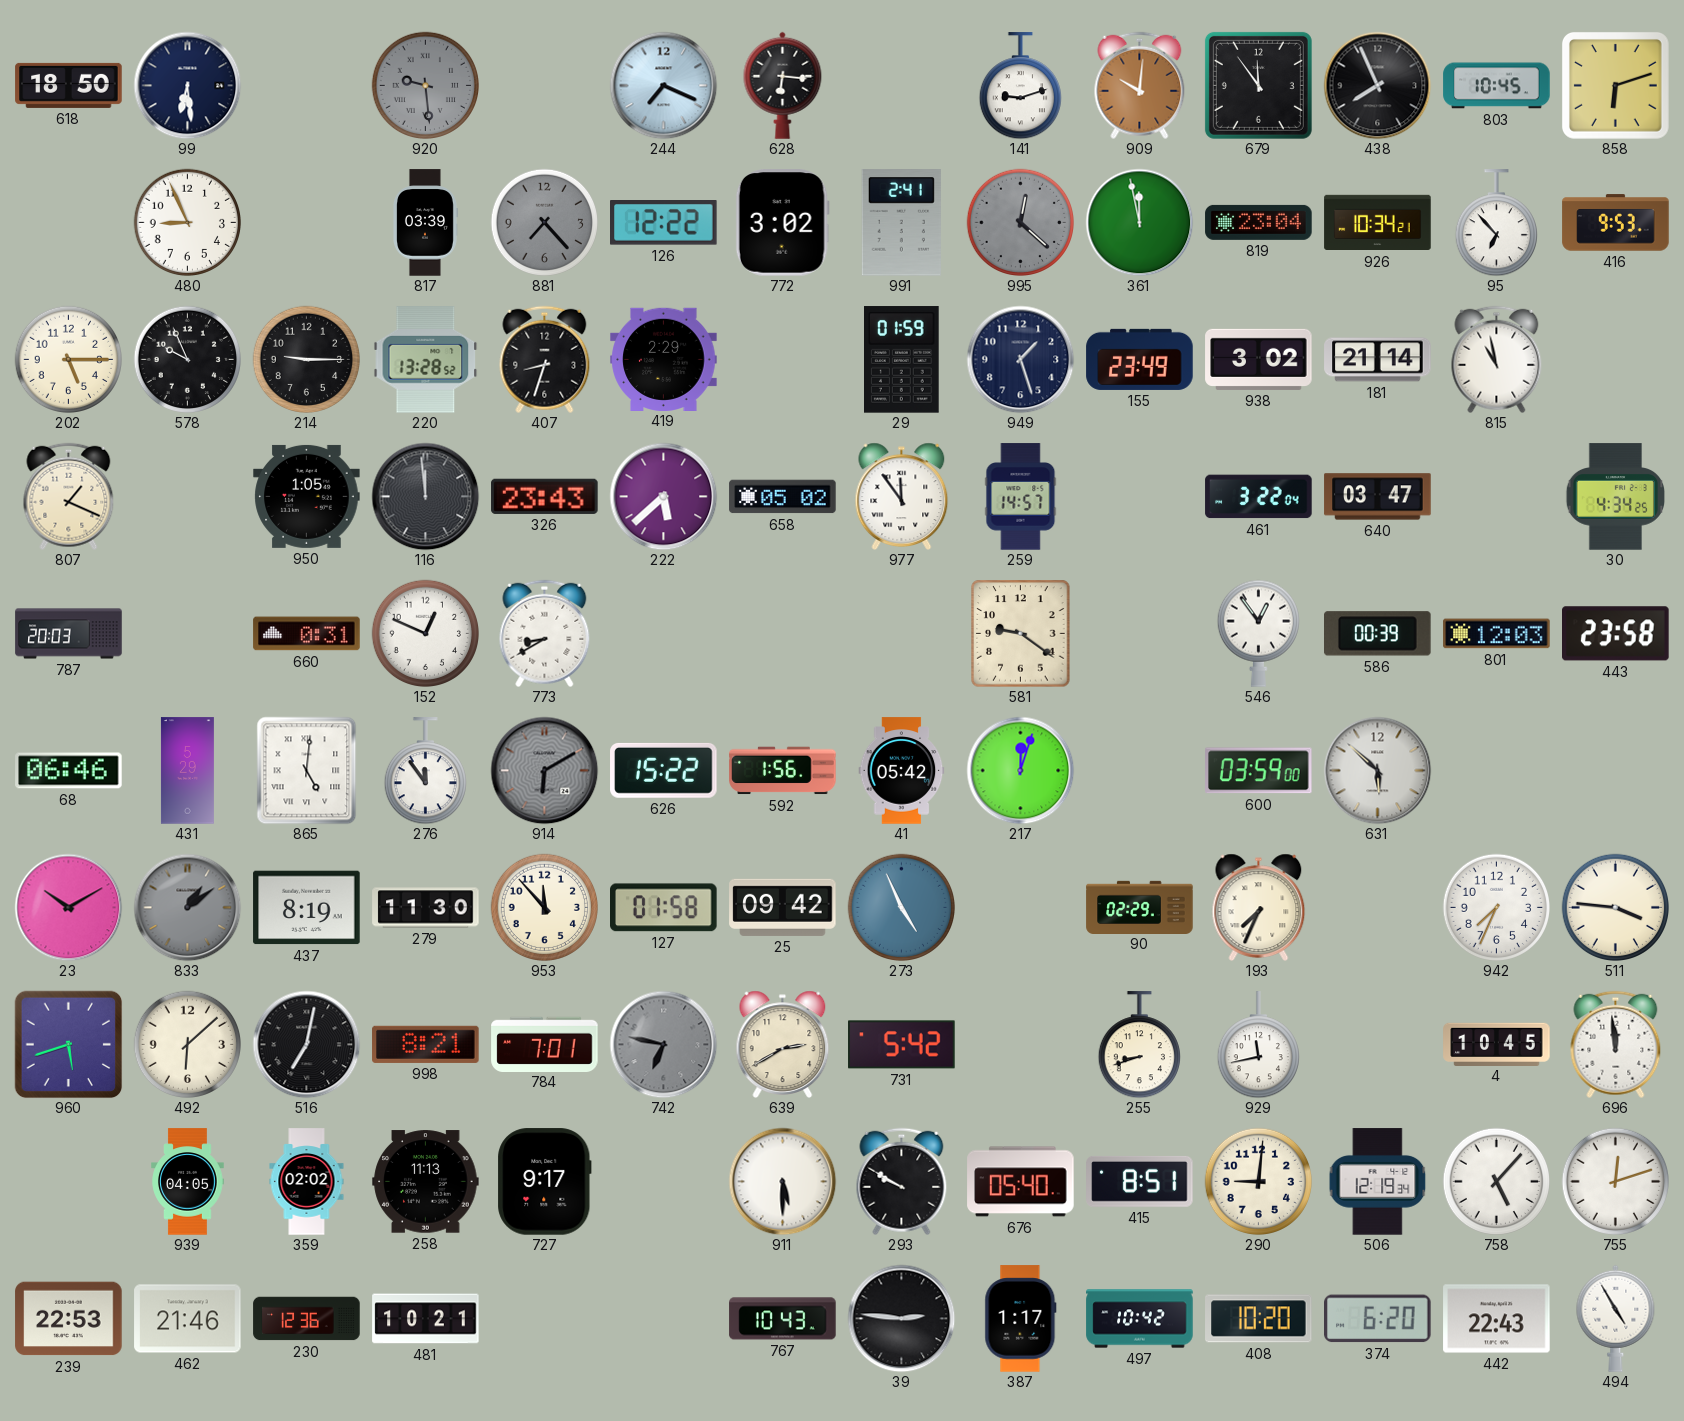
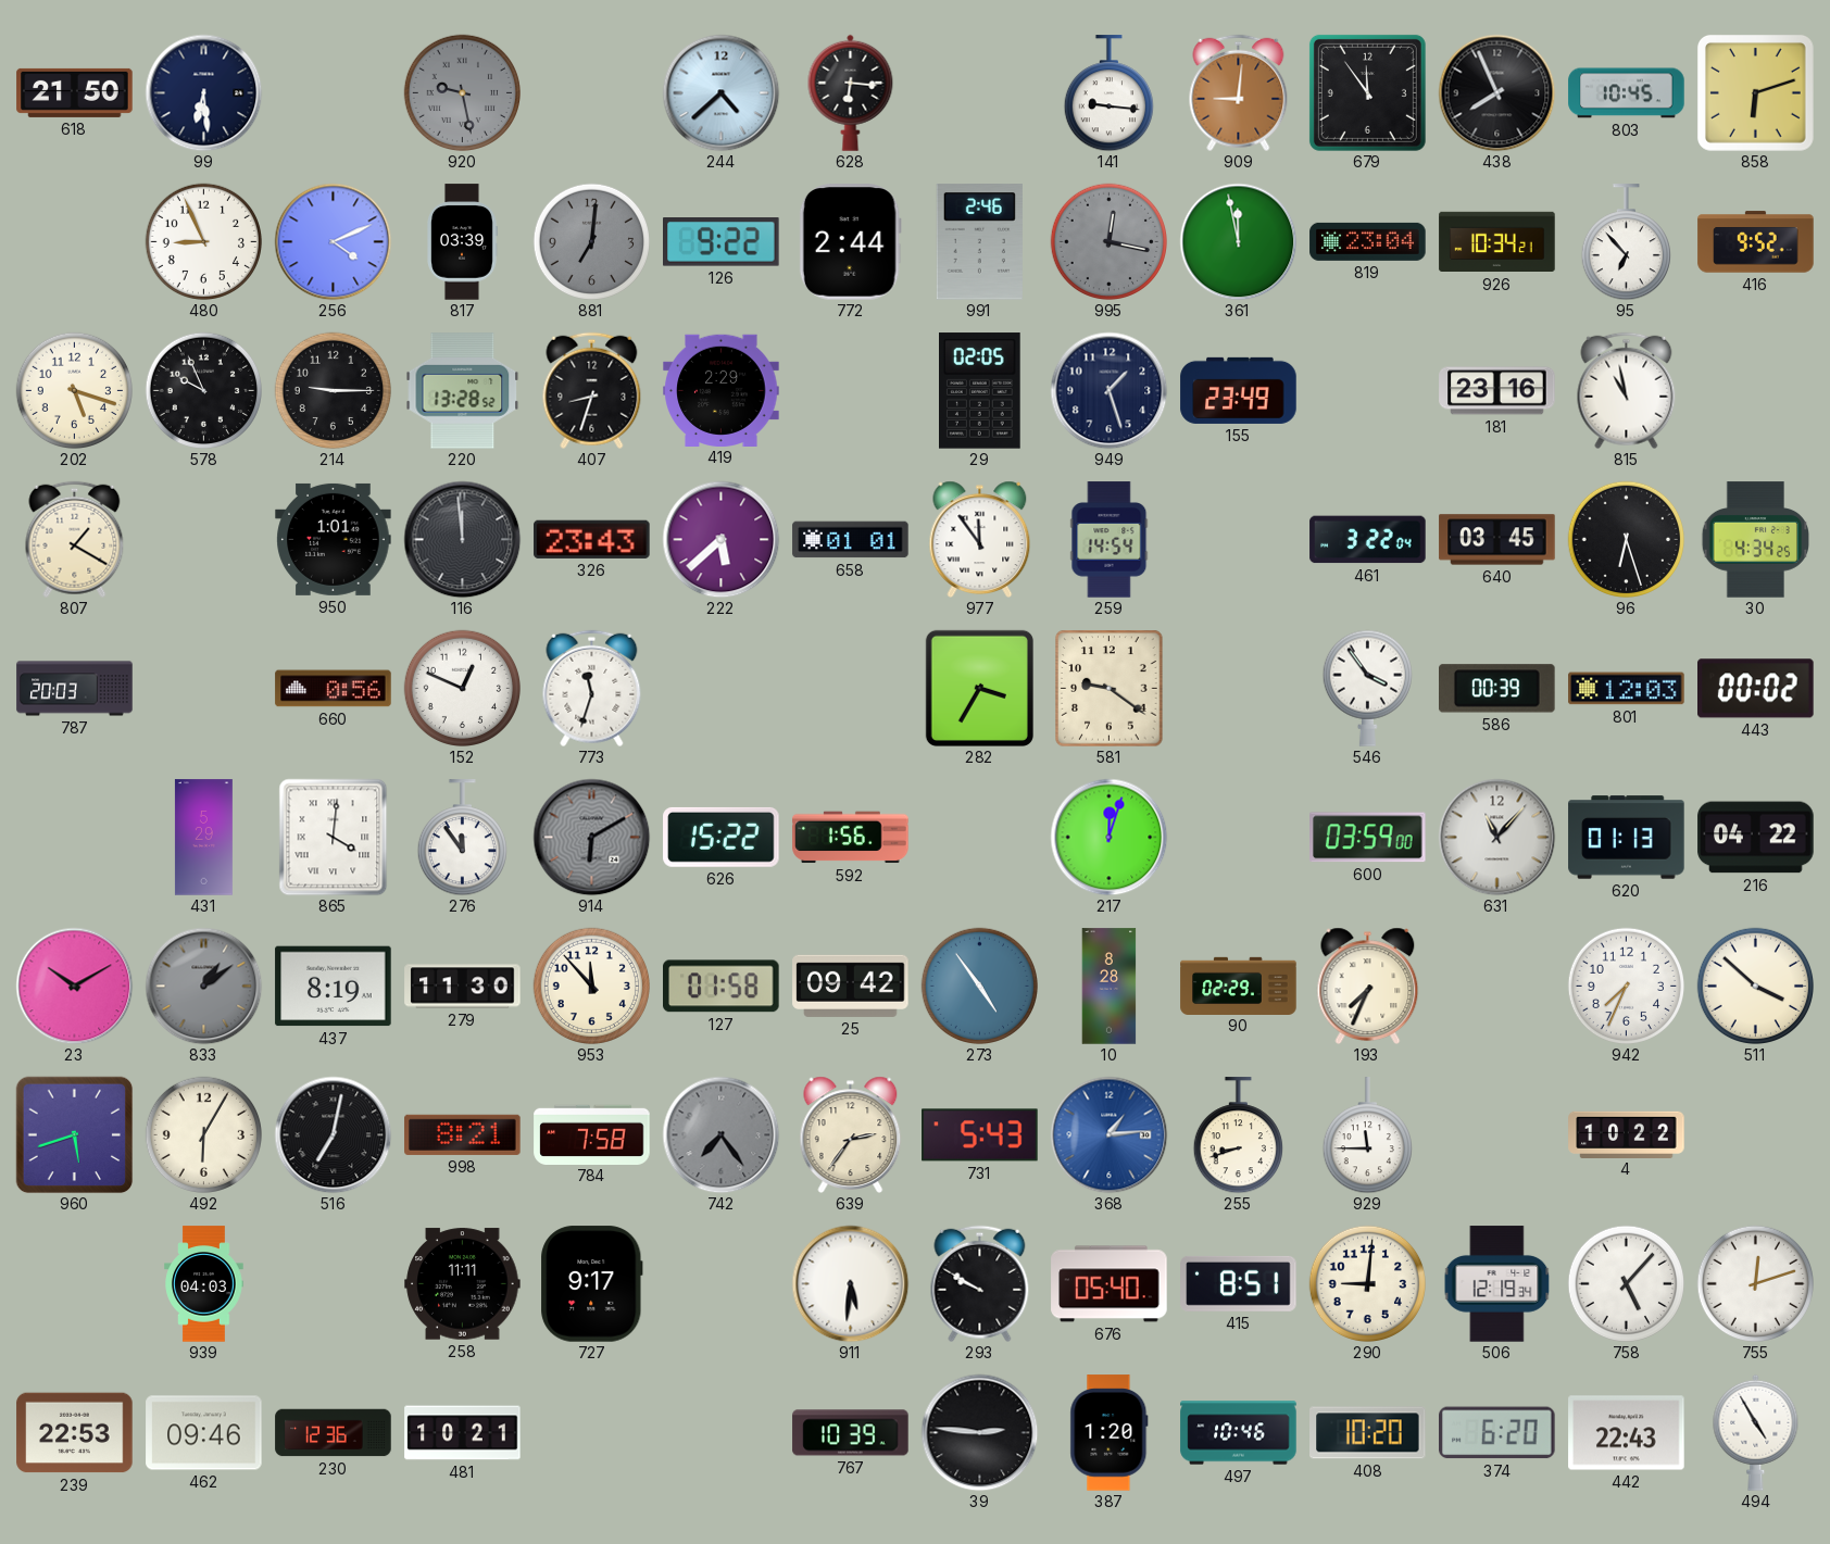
618: 18:50 -> 21:50 (75, 92)
920: 9:29 -> 9:28 (462, 92)
244: 7:19 -> 4:38 (720, 92)
141: 9:12 -> 9:16 (1108, 93)
909: 10:01 -> 9:01 (1239, 92)
256: none -> 4:11 (333, 241)
881: 7:23 -> 7:01 (591, 241)
126: 12:22 -> 9:22 (722, 242)
772: 3:02 -> 2:44 (850, 242)
991: 2:41 -> 2:46 (979, 242)
995: 12:22 -> 12:17 (1108, 241)
416: 9:53 -> 9:52 (1756, 242)
202: 5:15 -> 5:18 (74, 390)
29: 01:59 -> 02:05 (980, 391)
938: 3:02 -> none (1259, 359)
181: 21:14 -> 23:16 (1497, 391)
807: 1:19 -> 1:20 (75, 539)
950: 1:05 -> 1:01 (334, 539)
658: 05:02 -> 01:01 (851, 540)
259: 14:57 -> 14:54 (1110, 540)
640: 03:47 -> 03:45 (1497, 540)
96: none -> 6:27 (1626, 539)
660: 0:31 -> 0:56 (334, 689)
773: 8:40 -> 11:33 (592, 688)
282: none -> 3:35 (979, 688)
546: 12:54 -> 3:54 (1367, 688)
443: 23:58 -> 00:02 (1756, 689)
68: 06:46 -> none (69, 771)
865: 5:01 -> 4:01 (334, 837)
41: 05:42 -> none (902, 771)
631: 5:52 -> 11:07 (1496, 837)
620: none -> 01:13 (1627, 838)
216: none -> 04:22 (1756, 838)
273: 4:56 -> 4:54 (979, 986)
10: none -> 8:28 (1110, 987)
511: 3:46 -> 3:52 (1755, 986)
492: 6:08 -> 6:05 (203, 1134)
784: 7:01 -> 7:58 (592, 1134)
742: 6:47 -> 7:24 (720, 1134)
639: 2:40 -> 2:36 (851, 1134)
731: 5:42 -> 5:43 (980, 1135)
368: none -> 1:14 (1108, 1134)
929: 11:43 -> 11:45 (1367, 1135)
4: 10:45 -> 10:22 (1627, 1134)
696: 11:59 -> none (1616, 1044)
939: 04:05 -> 04:03 (204, 1284)
359: 02:02 -> none (307, 1182)
258: 11:13 -> 11:11 (463, 1284)
911: 5:30 -> 5:31 (850, 1283)
462: 21:46 -> 09:46 (204, 1433)
767: 10:43 -> 10:39 (851, 1433)
387: 1:17 -> 1:20 (1110, 1433)
497: 10:42 -> 10:46 (1239, 1433)
